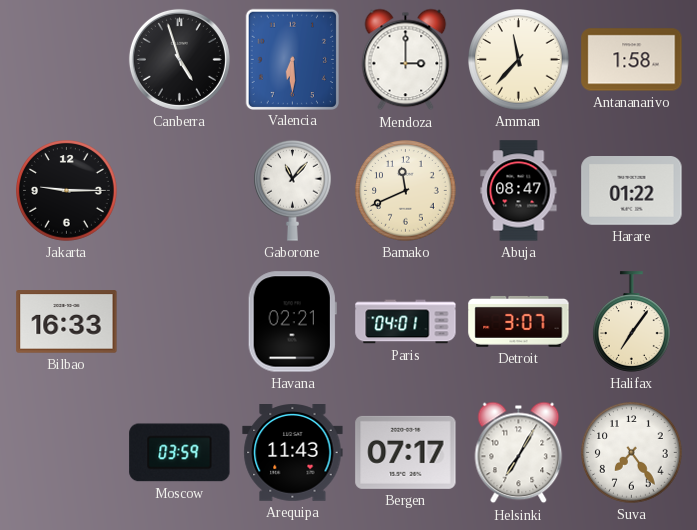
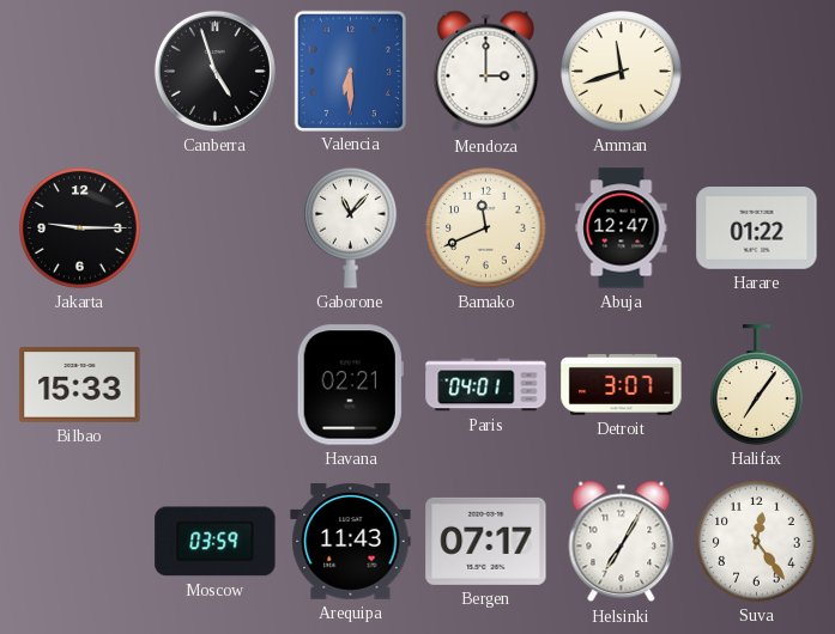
Amman: 11:37 -> 11:42 (622, 72)
Antananarivo: 1:58 -> none (632, 60)
Abuja: 08:47 -> 12:47 (622, 228)
Bilbao: 16:33 -> 15:33 (80, 385)
Suva: 7:24 -> 12:24 (757, 542)
